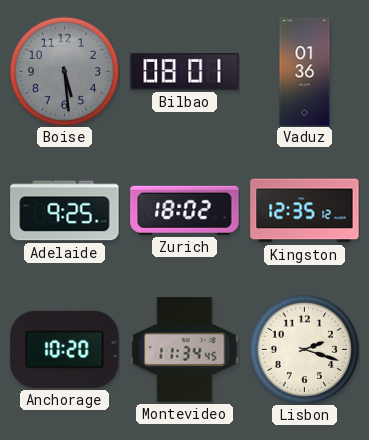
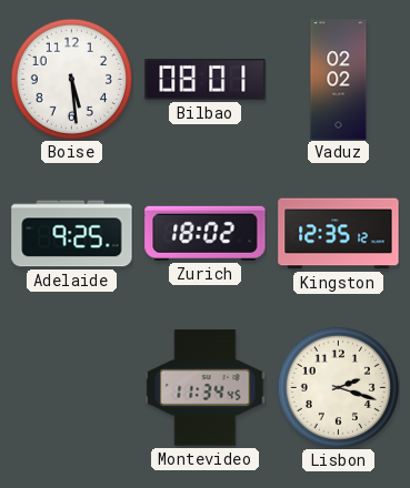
Boise dial: grey -> white (71, 79)
Vaduz: 01:36 -> 02:02 (339, 80)
Anchorage: 10:20 -> none (65, 349)
